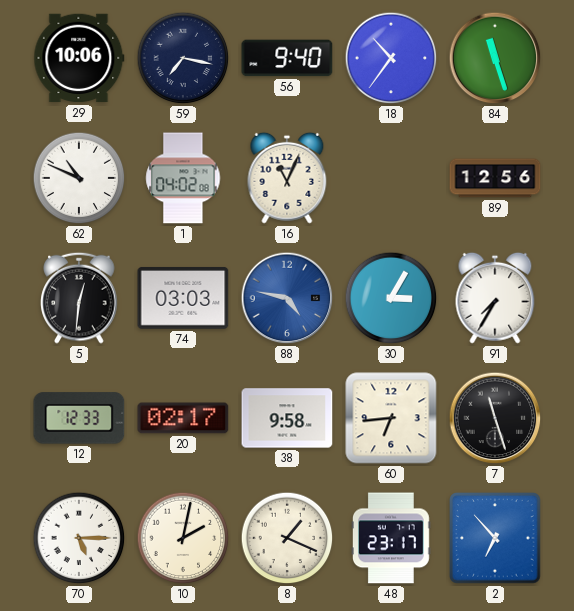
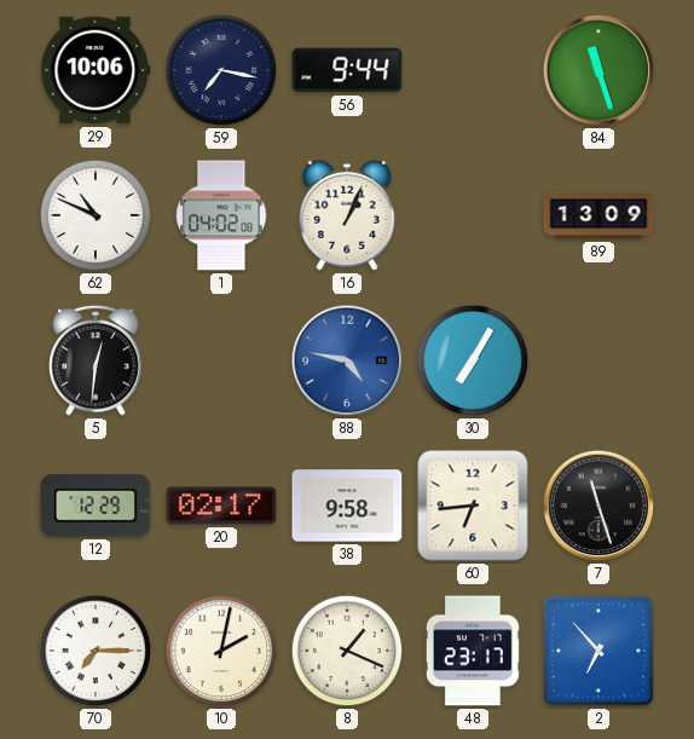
56: 9:40 -> 9:44 (347, 70)
18: 10:36 -> none (391, 58)
16: 11:04 -> 1:04 (347, 215)
89: 12:56 -> 13:09 (598, 215)
74: 03:03 -> none (183, 298)
30: 3:05 -> 7:05 (473, 360)
91: 7:35 -> none (495, 298)
12: 12:33 -> 12:29 (96, 506)
70: 5:15 -> 7:15 (96, 651)
